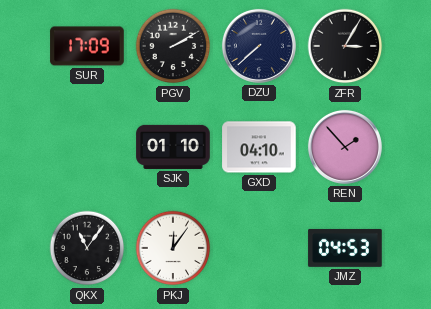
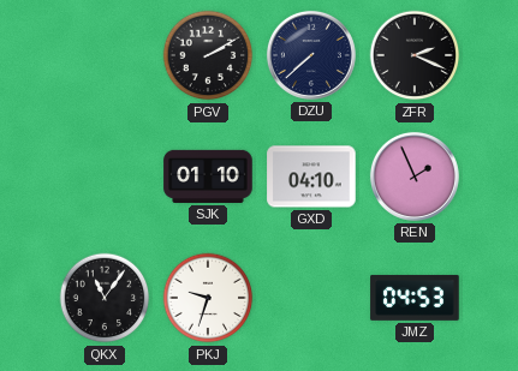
SUR: 17:09 -> none (87, 46)
ZFR: 3:05 -> 2:19 (415, 55)
REN: 1:53 -> 1:56 (415, 176)
PKJ: 12:06 -> 9:33 (208, 298)
